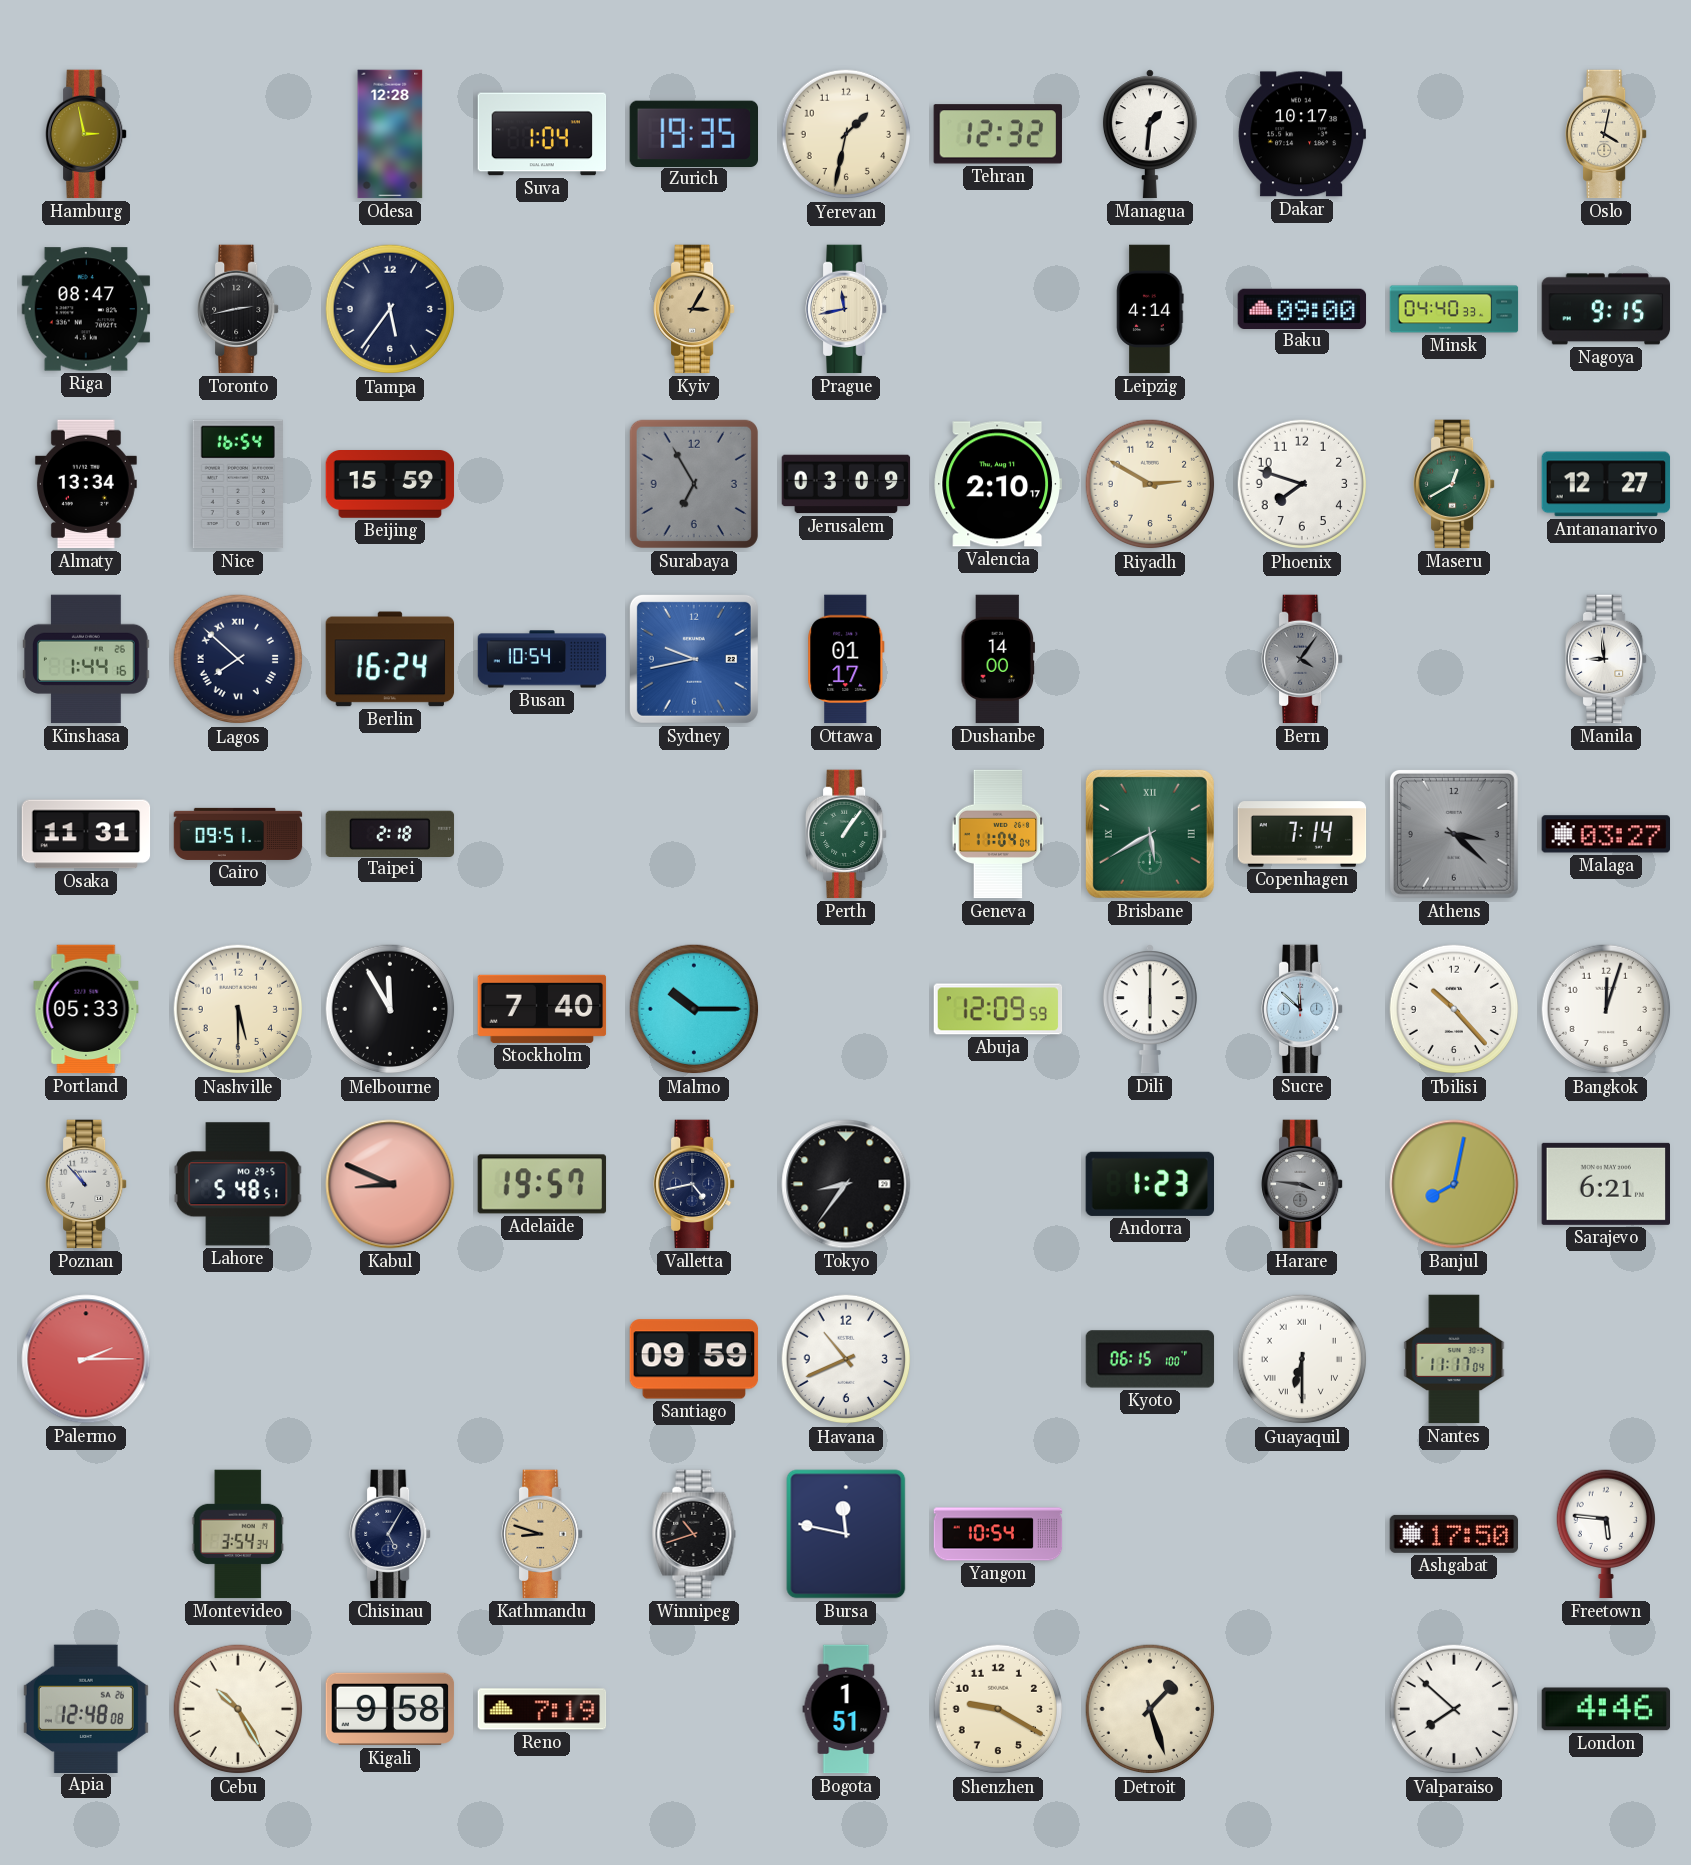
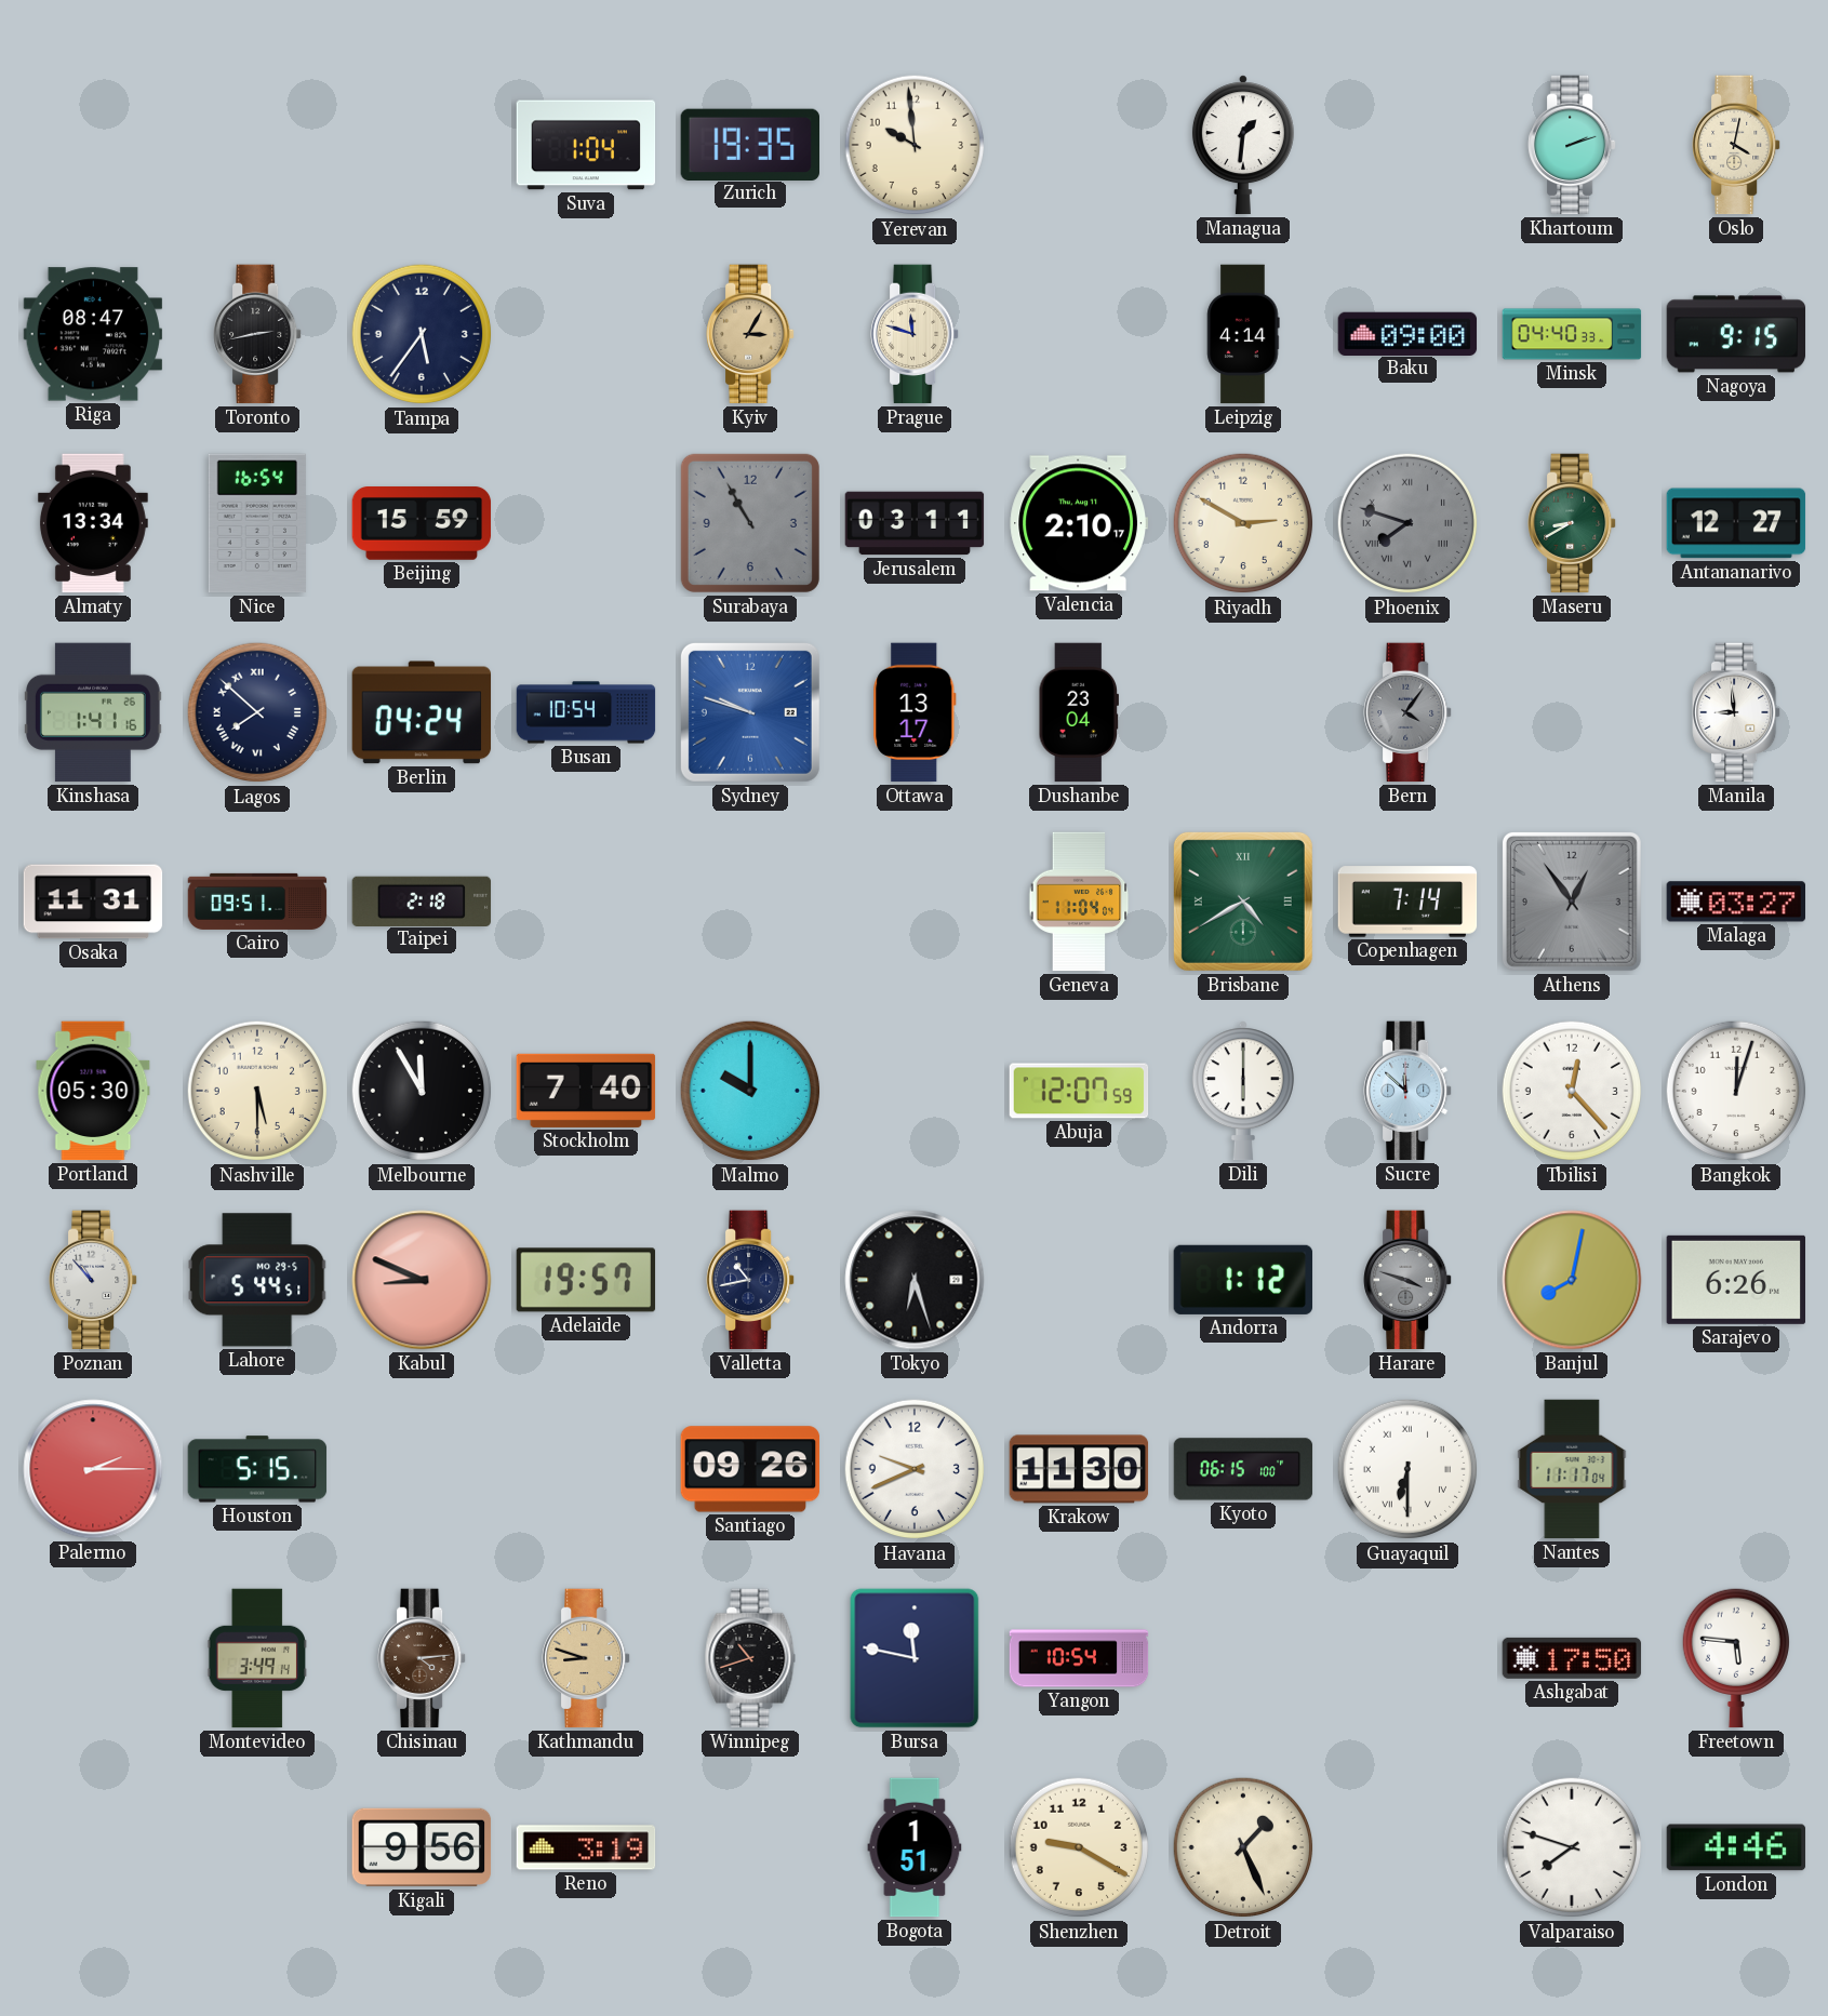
Hamburg: 2:58 -> none (87, 134)
Odesa: 12:28 -> none (390, 134)
Yerevan: 1:32 -> 9:59 (915, 145)
Tehran: 12:32 -> none (998, 134)
Dakar: 10:17 -> none (1301, 134)
Khartoum: none -> 2:12 (1573, 145)
Prague: 11:43 -> 11:48 (916, 334)
Surabaya: 6:55 -> 10:55 (750, 523)
Jerusalem: 03:09 -> 03:11 (915, 523)
Phoenix dial: white -> grey (1407, 523)
Phoenix numerals: Arabic -> Roman (1407, 523)
Maseru: 12:40 -> 8:40 (1573, 523)
Kinshasa: 1:44 -> 1:41 (93, 712)
Berlin: 16:24 -> 04:24 (422, 712)
Sydney: 9:43 -> 9:48 (750, 712)
Ottawa: 01:17 -> 13:17 (915, 712)
Dushanbe: 14:00 -> 23:04 (1078, 712)
Perth: 1:06 -> none (847, 834)
Brisbane: 5:40 -> 4:40 (1243, 902)
Athens: 3:22 -> 12:54 (1572, 902)
Portland: 05:33 -> 05:30 (93, 1091)
Malmo: 10:15 -> 10:00 (750, 1091)
Abuja: 12:09 -> 12:07 (1079, 1091)
Tbilisi: 10:23 -> 12:23 (1572, 1091)
Lahore: 5:48 -> 5:44 (257, 1280)
Valletta: 4:43 -> 10:43 (751, 1280)
Tokyo: 8:36 -> 6:27 (915, 1280)
Andorra: 1:23 -> 1:12 (1242, 1280)
Harare: 3:46 -> 3:48 (1409, 1280)
Sarajevo: 6:21 -> 6:26 (1735, 1280)
Houston: none -> 5:15 (257, 1469)
Santiago: 09:59 -> 09:26 (750, 1469)
Havana: 10:41 -> 9:41 (915, 1469)
Krakow: none -> 11:30 (1079, 1469)
Montevideo: 3:54 -> 3:49 (257, 1658)
Chisinau: 5:05 -> 4:14 (423, 1658)
Chisinau dial: navy -> brown (423, 1658)
Apia: 12:48 -> none (86, 1708)
Cebu: 10:25 -> none (238, 1709)
Kigali: 9:58 -> 9:56 (422, 1847)
Reno: 7:19 -> 3:19 (586, 1847)
Detroit: 1:27 -> 1:26 (1243, 1847)
Valparaiso: 7:52 -> 7:48 (1572, 1847)
